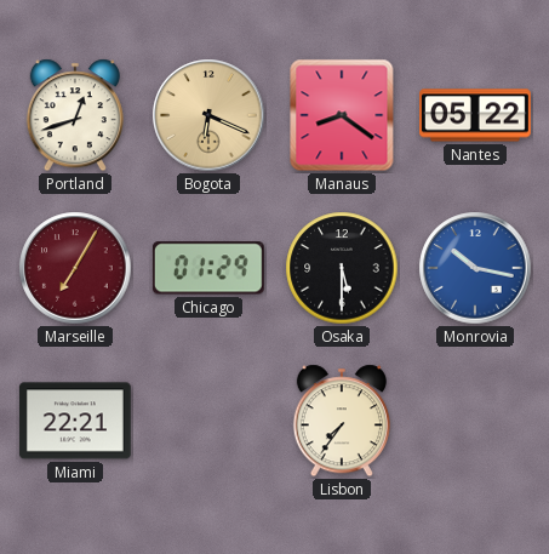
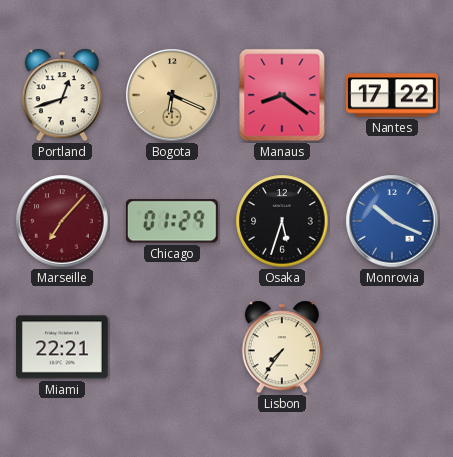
Nantes: 05:22 -> 17:22 (393, 95)
Marseille: 7:05 -> 7:07 (62, 221)
Osaka: 5:30 -> 5:33 (282, 221)
Monrovia: 10:17 -> 10:19 (392, 221)
